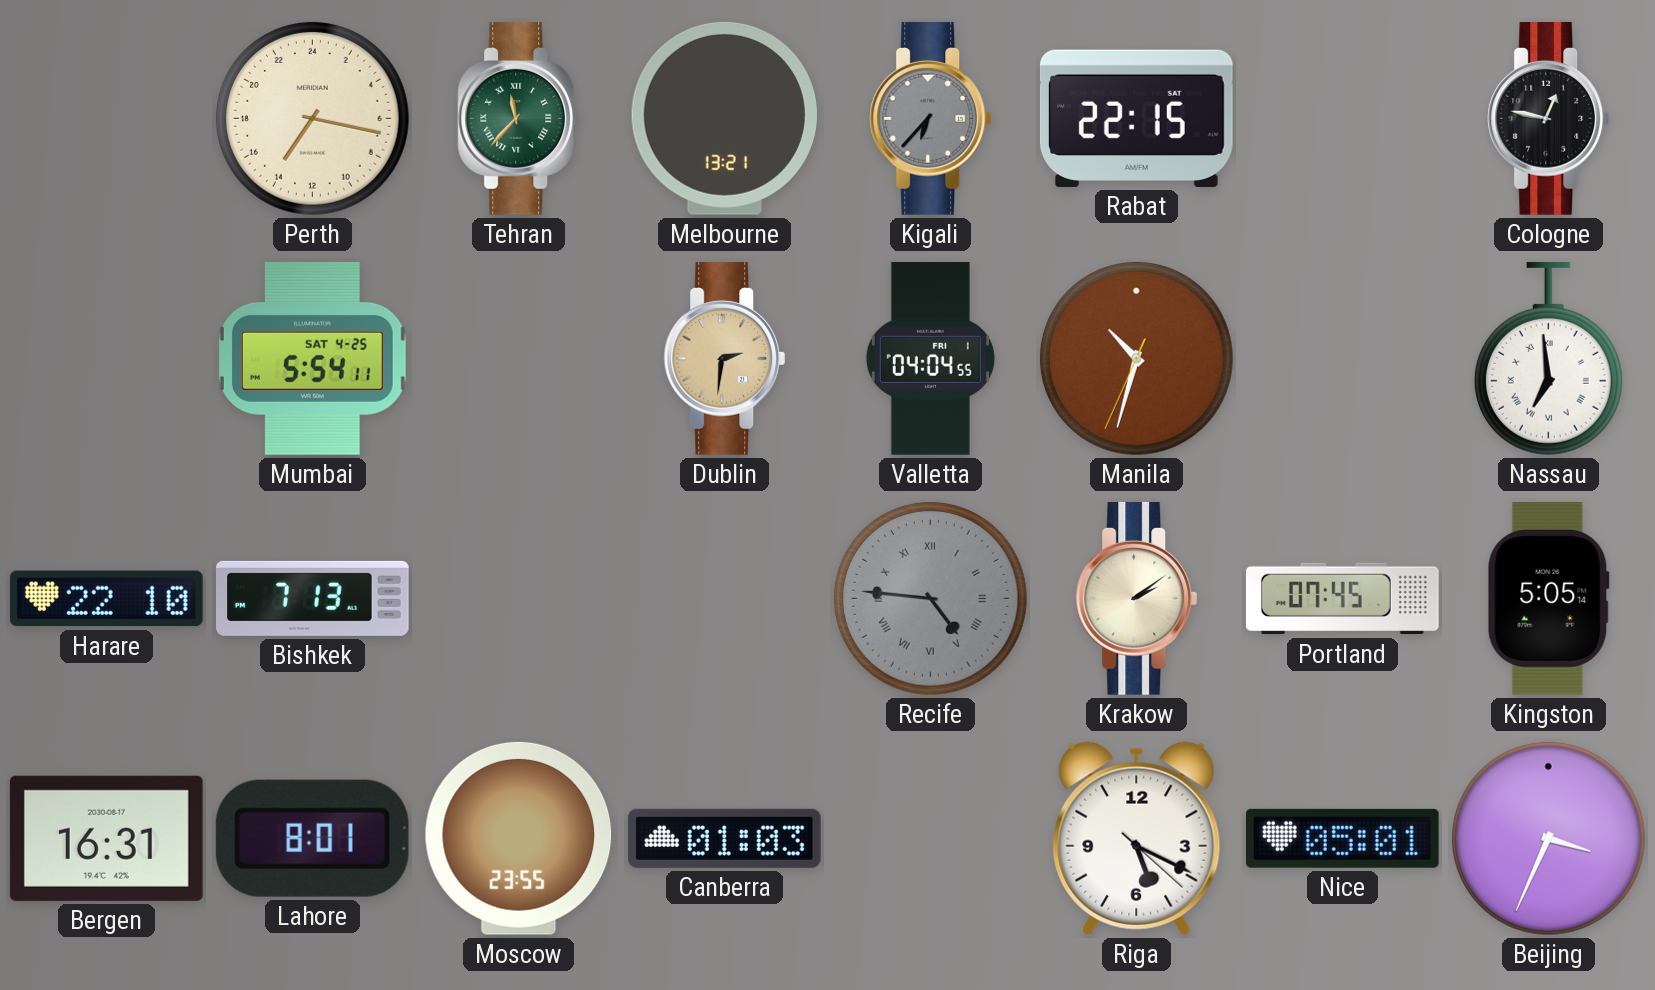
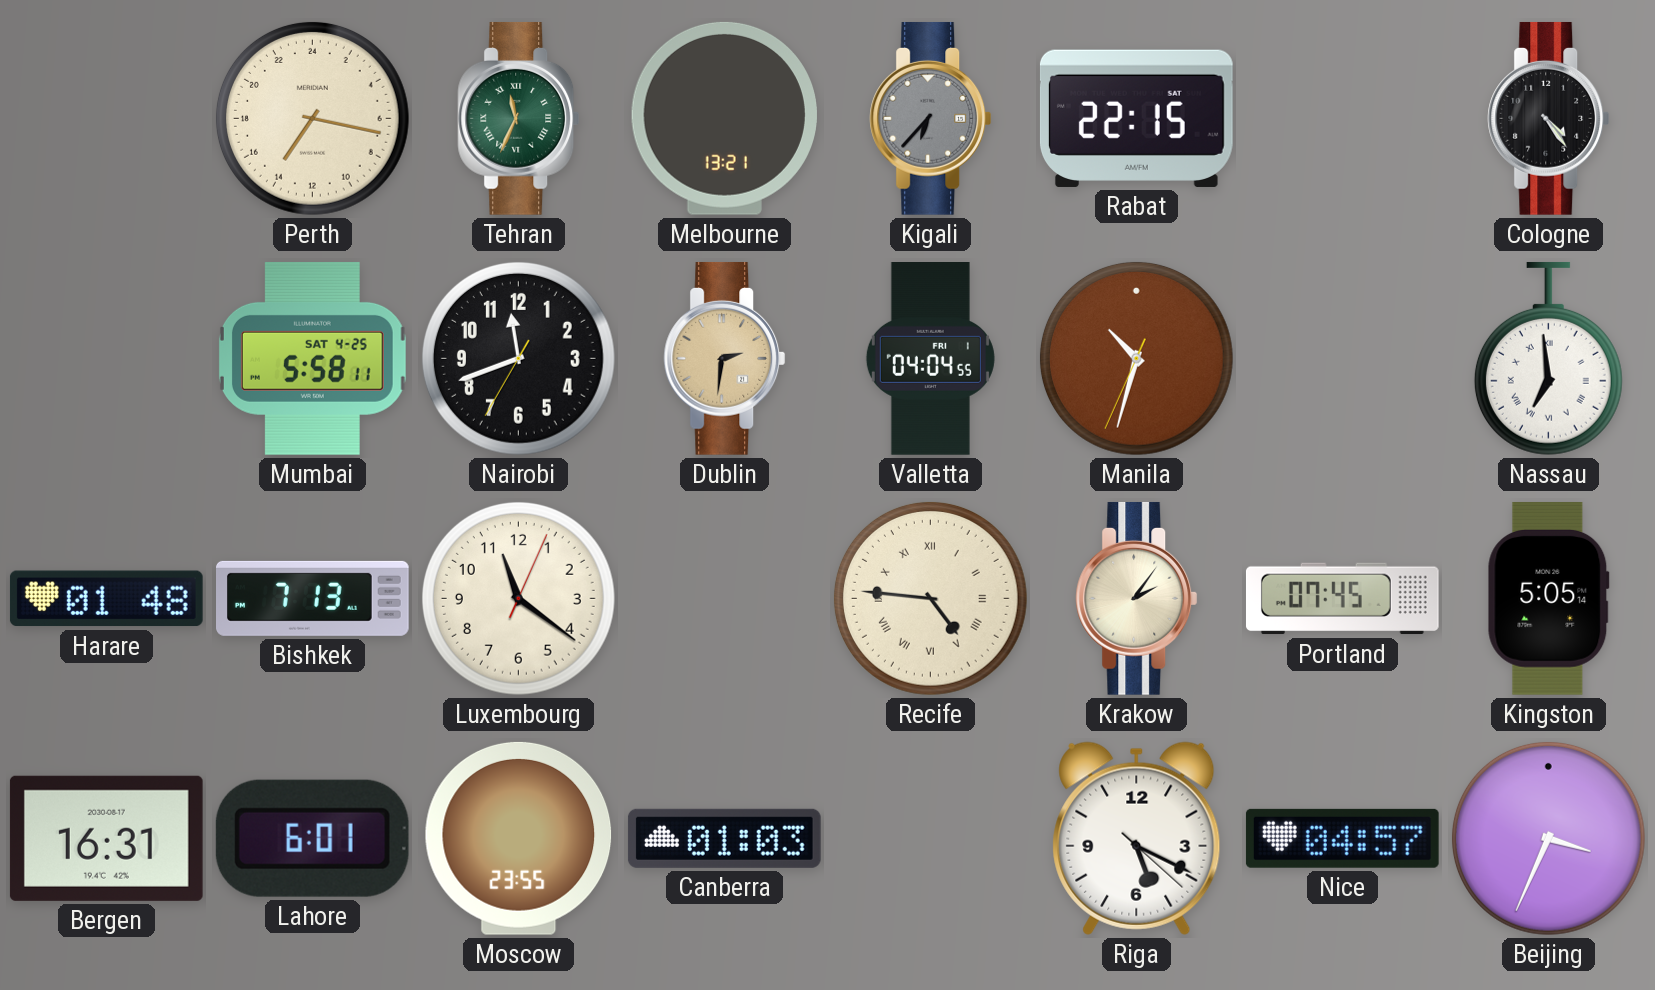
Tehran: 11:37 -> 11:34 (519, 118)
Cologne: 12:47 -> 4:24 (1549, 118)
Mumbai: 5:54 -> 5:58 (312, 358)
Nairobi: none -> 11:41 (518, 358)
Harare: 22:10 -> 01:48 (106, 599)
Luxembourg: none -> 11:21 (518, 598)
Recife dial: grey -> cream (930, 598)
Krakow: 2:09 -> 2:06 (1137, 598)
Lahore: 8:01 -> 6:01 (312, 838)
Nice: 05:01 -> 04:57 (1342, 838)
